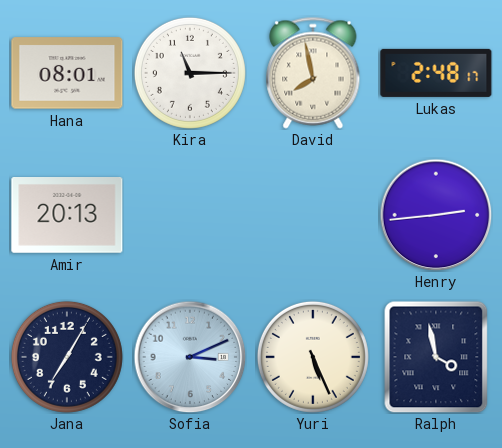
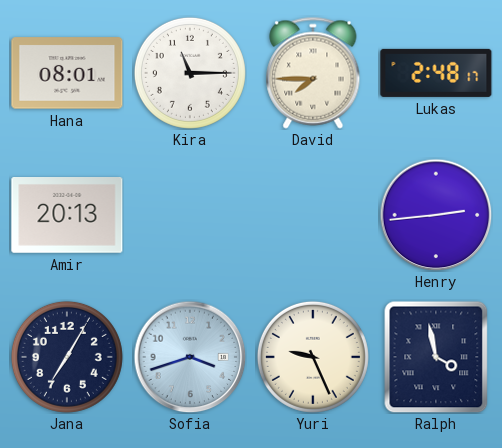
David: 7:58 -> 7:45 (313, 73)
Sofia: 3:11 -> 3:42 (190, 357)
Yuri: 5:26 -> 9:26 (313, 357)
